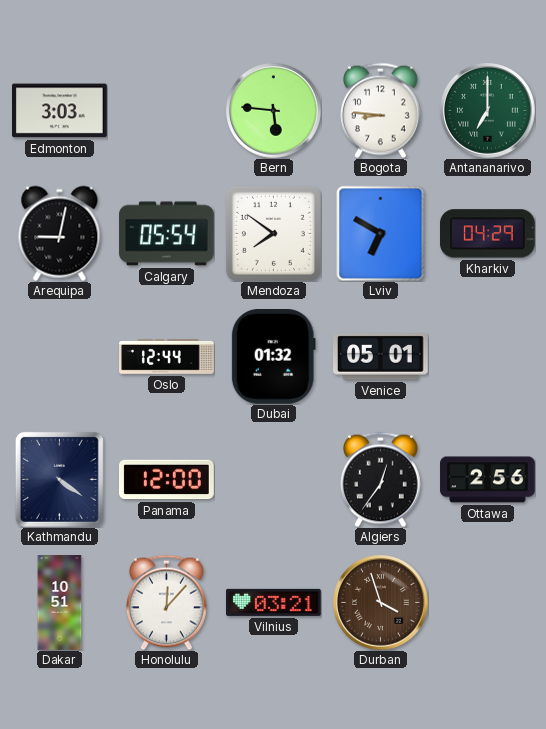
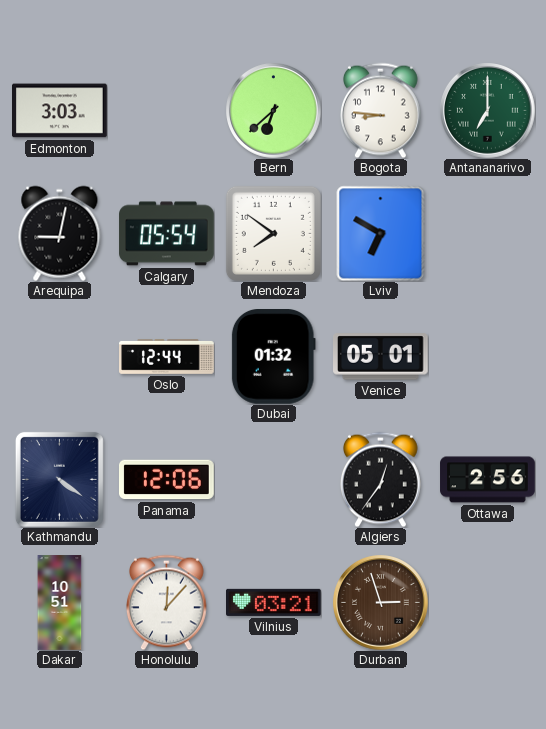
Bern: 5:46 -> 6:38 (274, 111)
Kharkiv: 04:29 -> none (488, 234)
Panama: 12:00 -> 12:06 (167, 480)
Durban: 3:57 -> 2:57 (381, 603)
